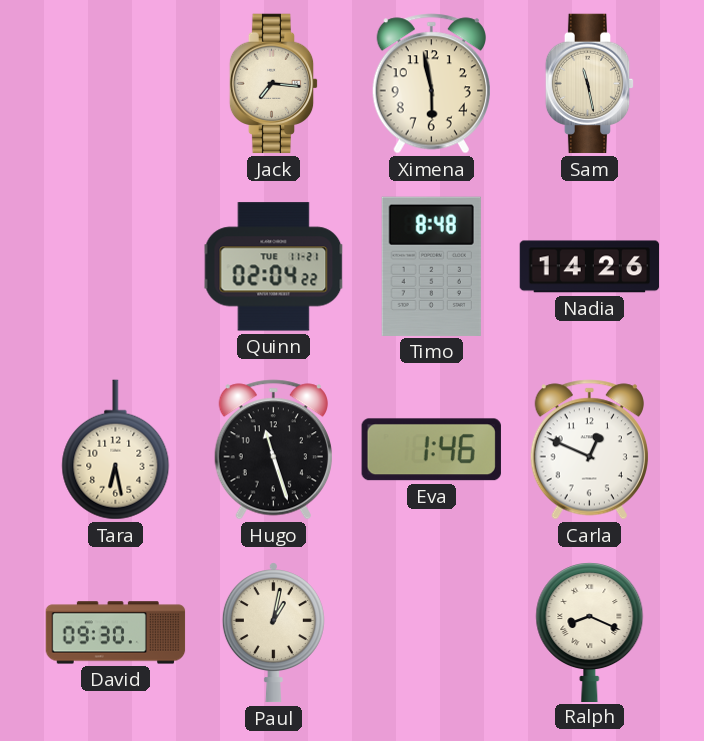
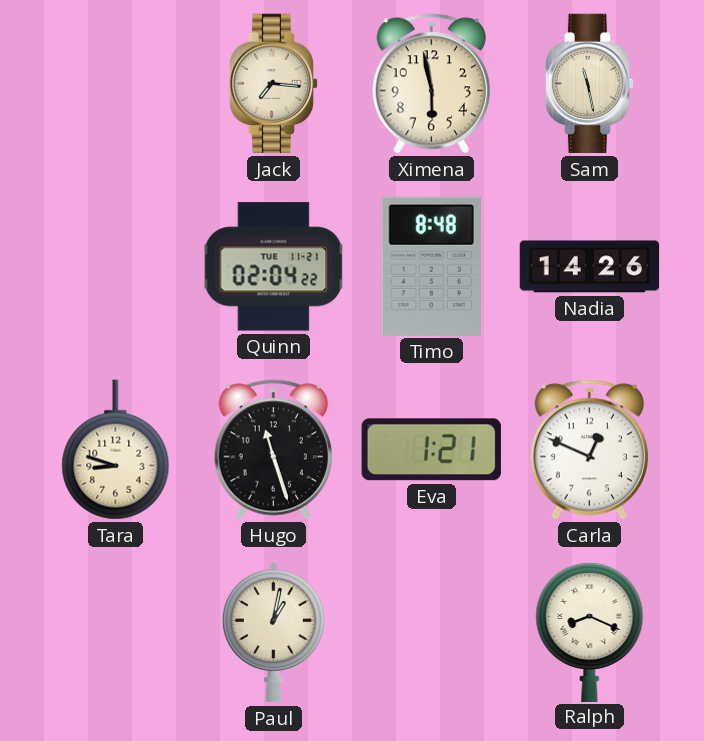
Tara: 6:28 -> 8:48 (116, 450)
Eva: 1:46 -> 1:21 (431, 450)
David: 09:30 -> none (116, 633)
